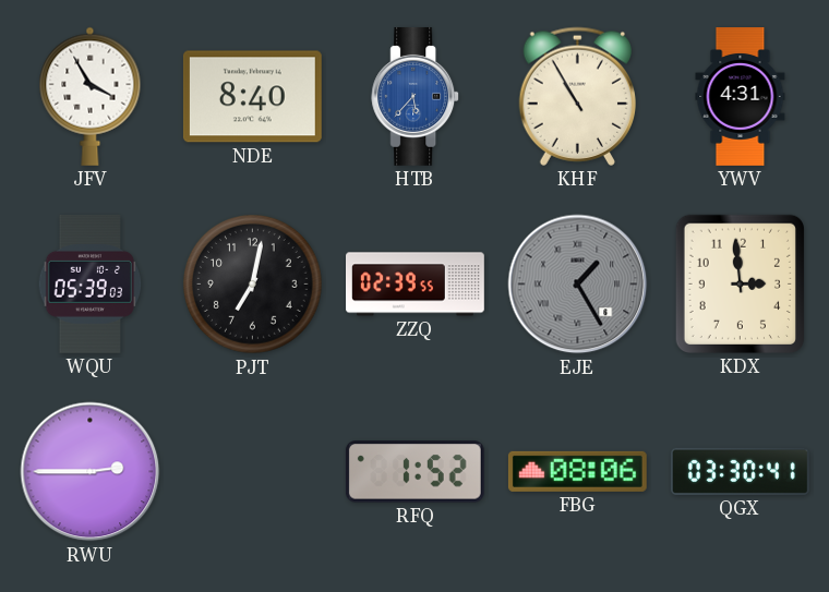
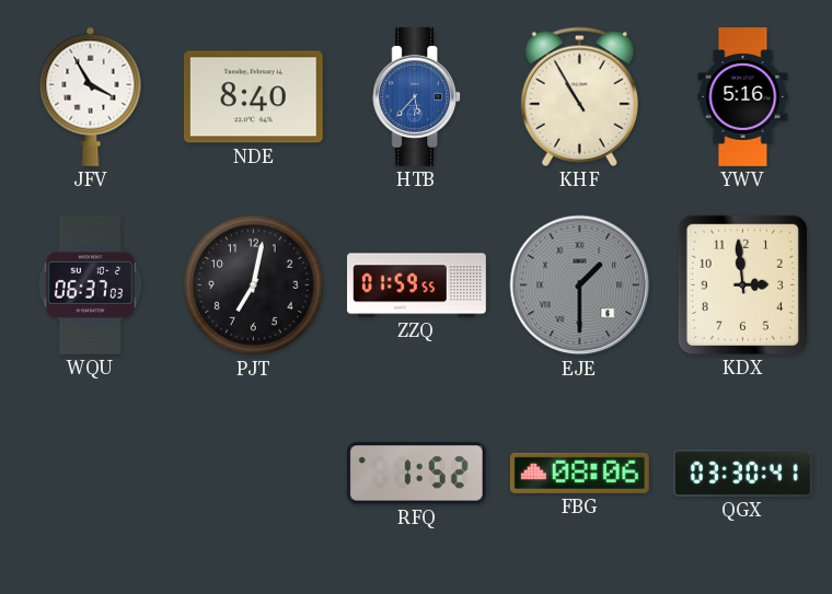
YWV: 4:31 -> 5:16 (743, 97)
WQU: 05:39 -> 06:37 (91, 284)
ZZQ: 02:39 -> 01:59 (417, 286)
EJE: 1:25 -> 1:30 (580, 286)
RWU: 2:45 -> none (91, 472)
